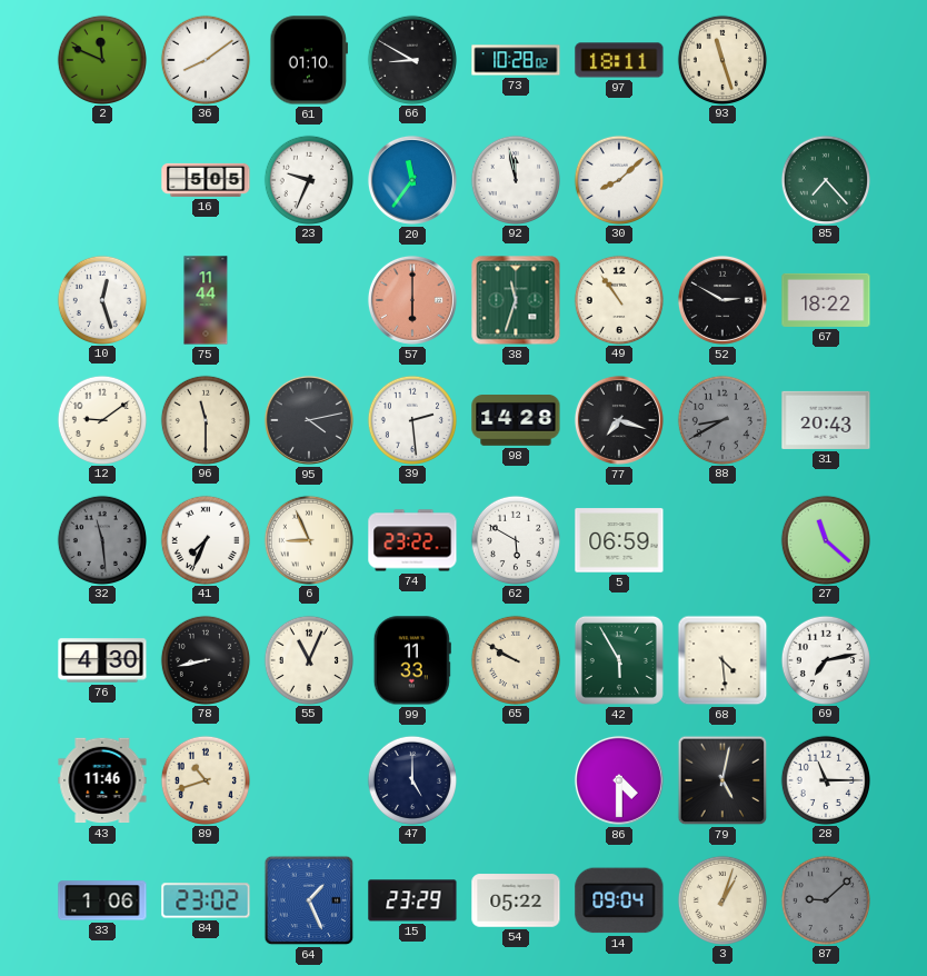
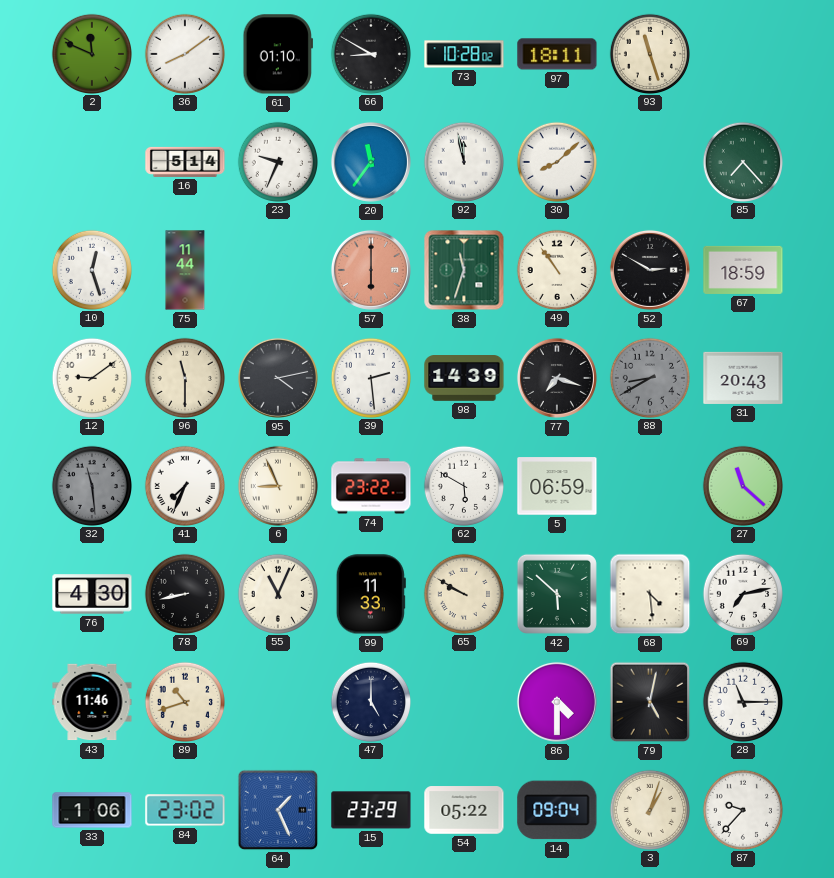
16: 5:05 -> 5:14 (185, 162)
67: 18:22 -> 18:59 (743, 270)
98: 14:28 -> 14:39 (464, 379)
42: 5:55 -> 5:52 (557, 594)
87: 9:08 -> 9:37 (742, 809)
87 dial: grey -> white (742, 809)
